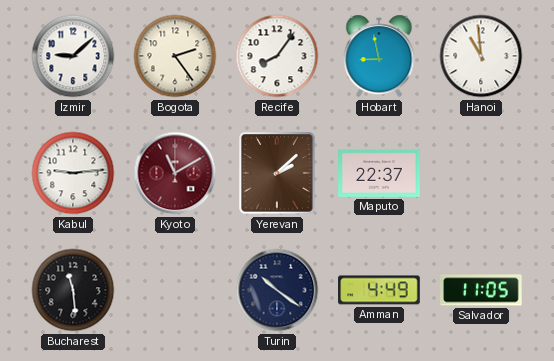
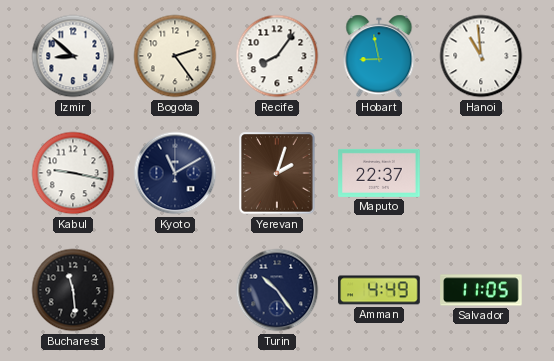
Izmir: 9:08 -> 8:52 (73, 56)
Kabul: 9:14 -> 9:17 (73, 173)
Kyoto dial: burgundy -> navy (175, 173)
Yerevan: 2:08 -> 2:03 (277, 173)
Turin: 10:21 -> 10:24 (277, 290)
